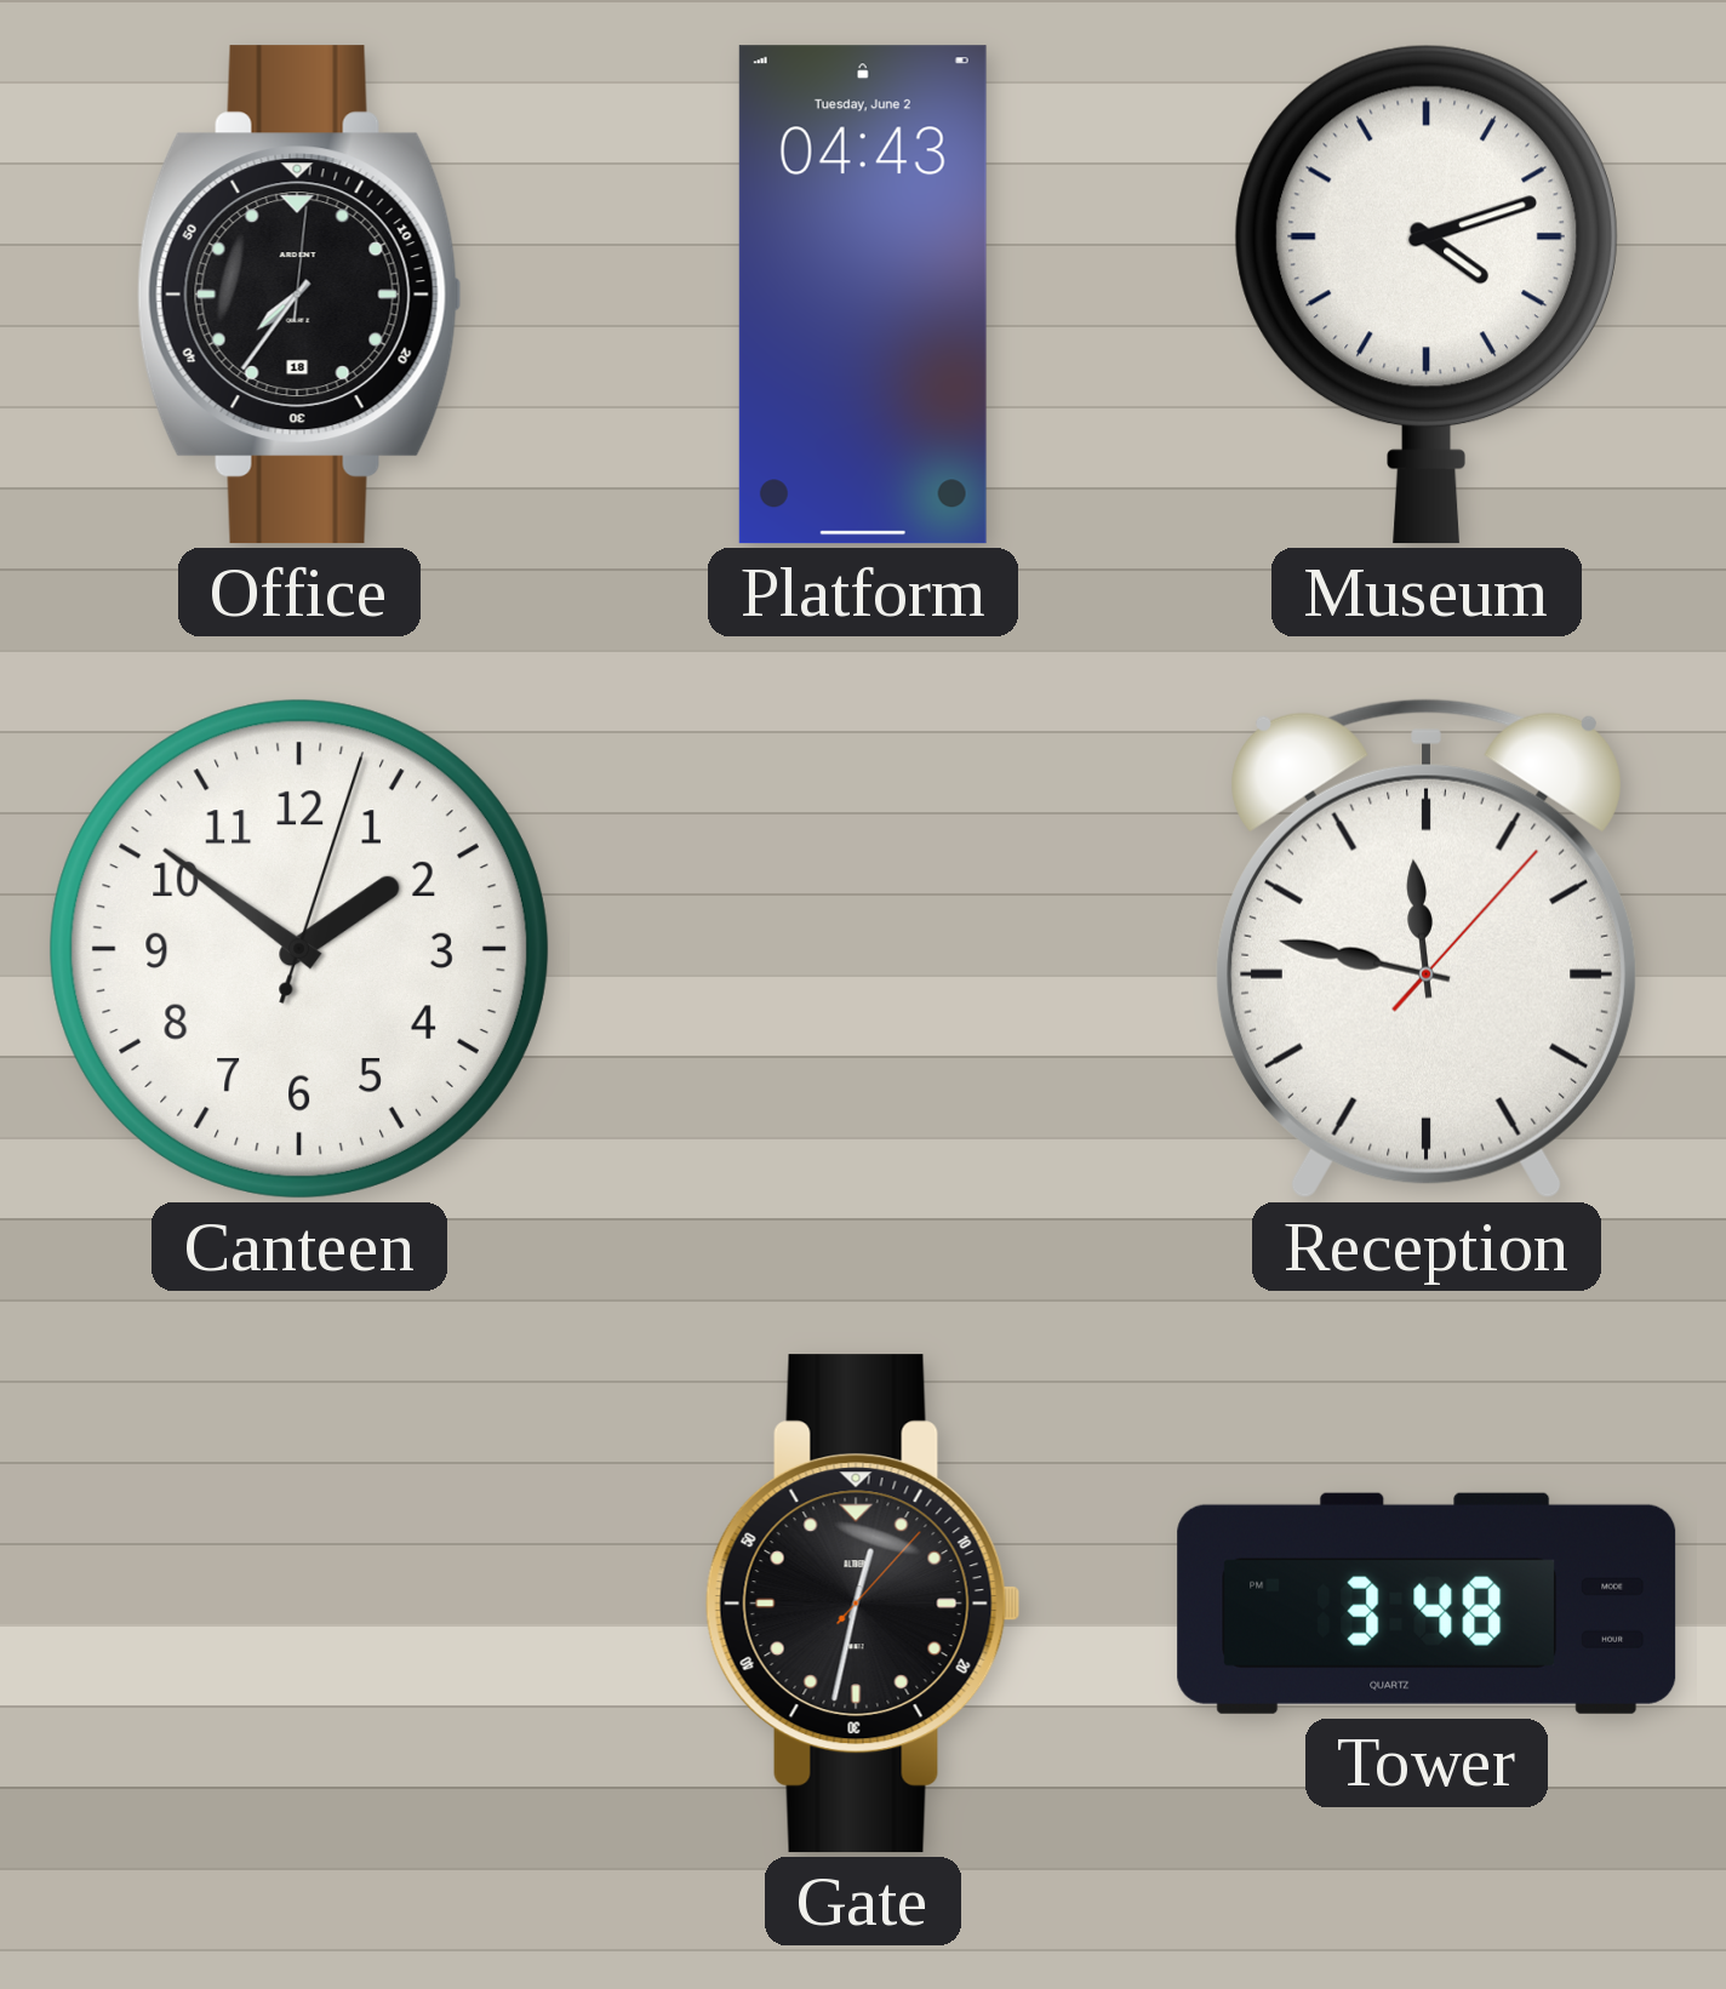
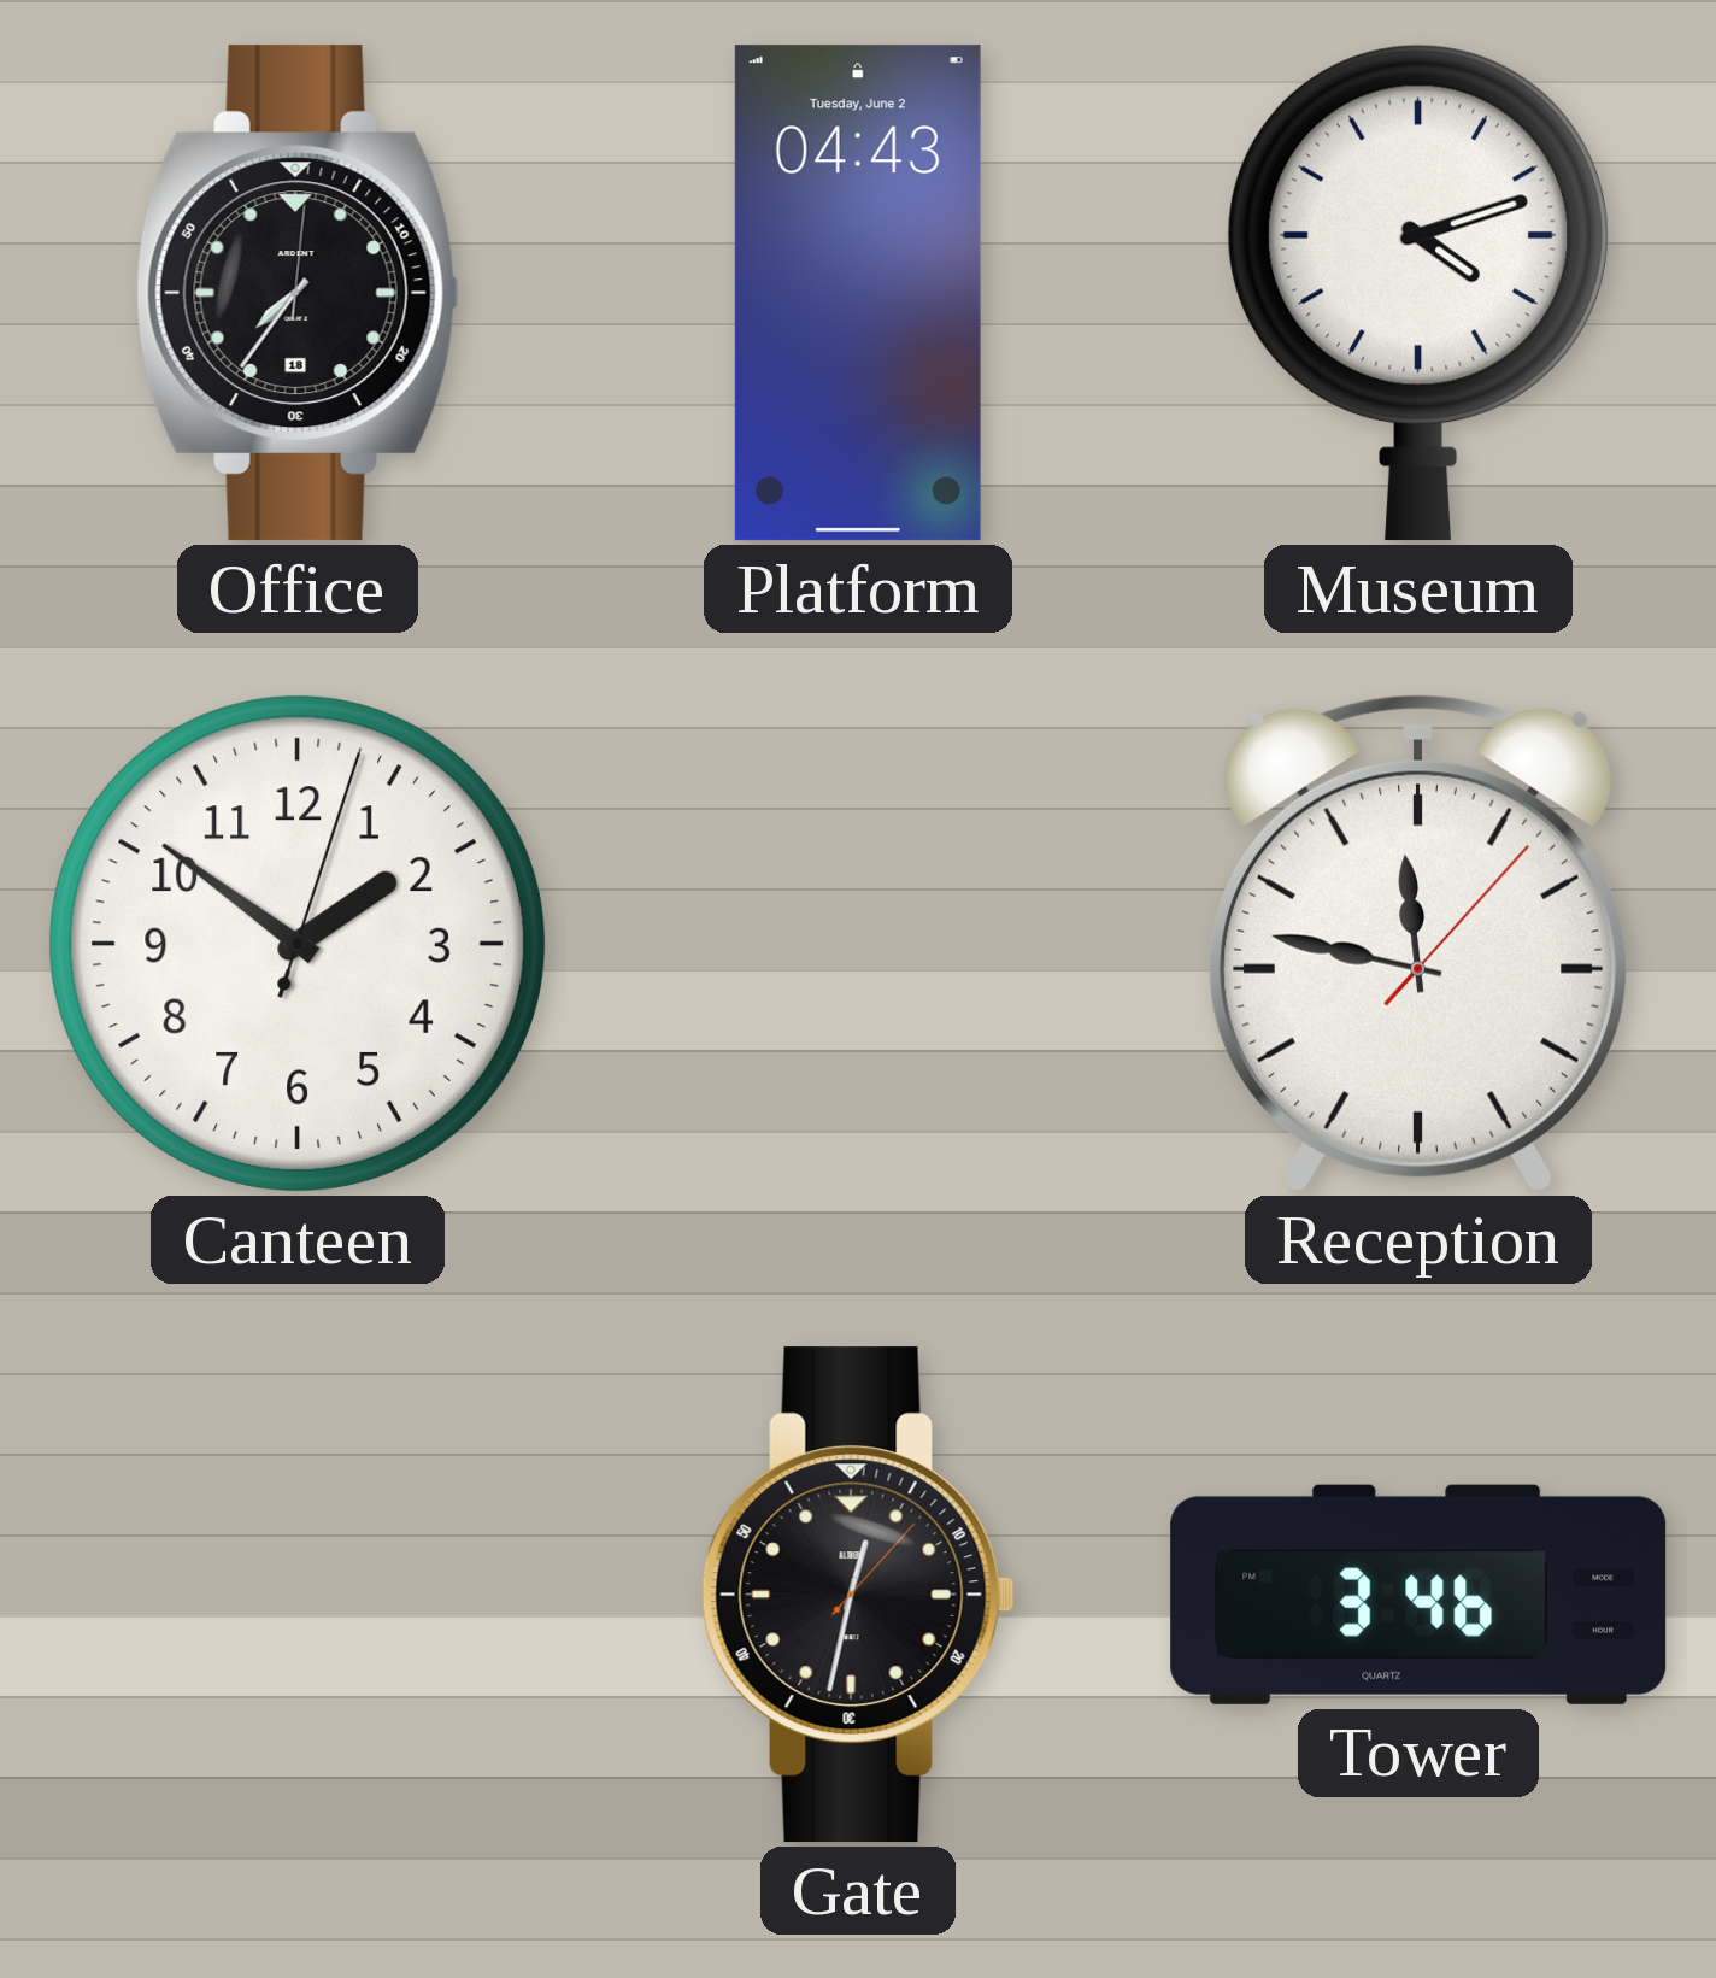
Tower: 3:48 -> 3:46 (1418, 1595)
